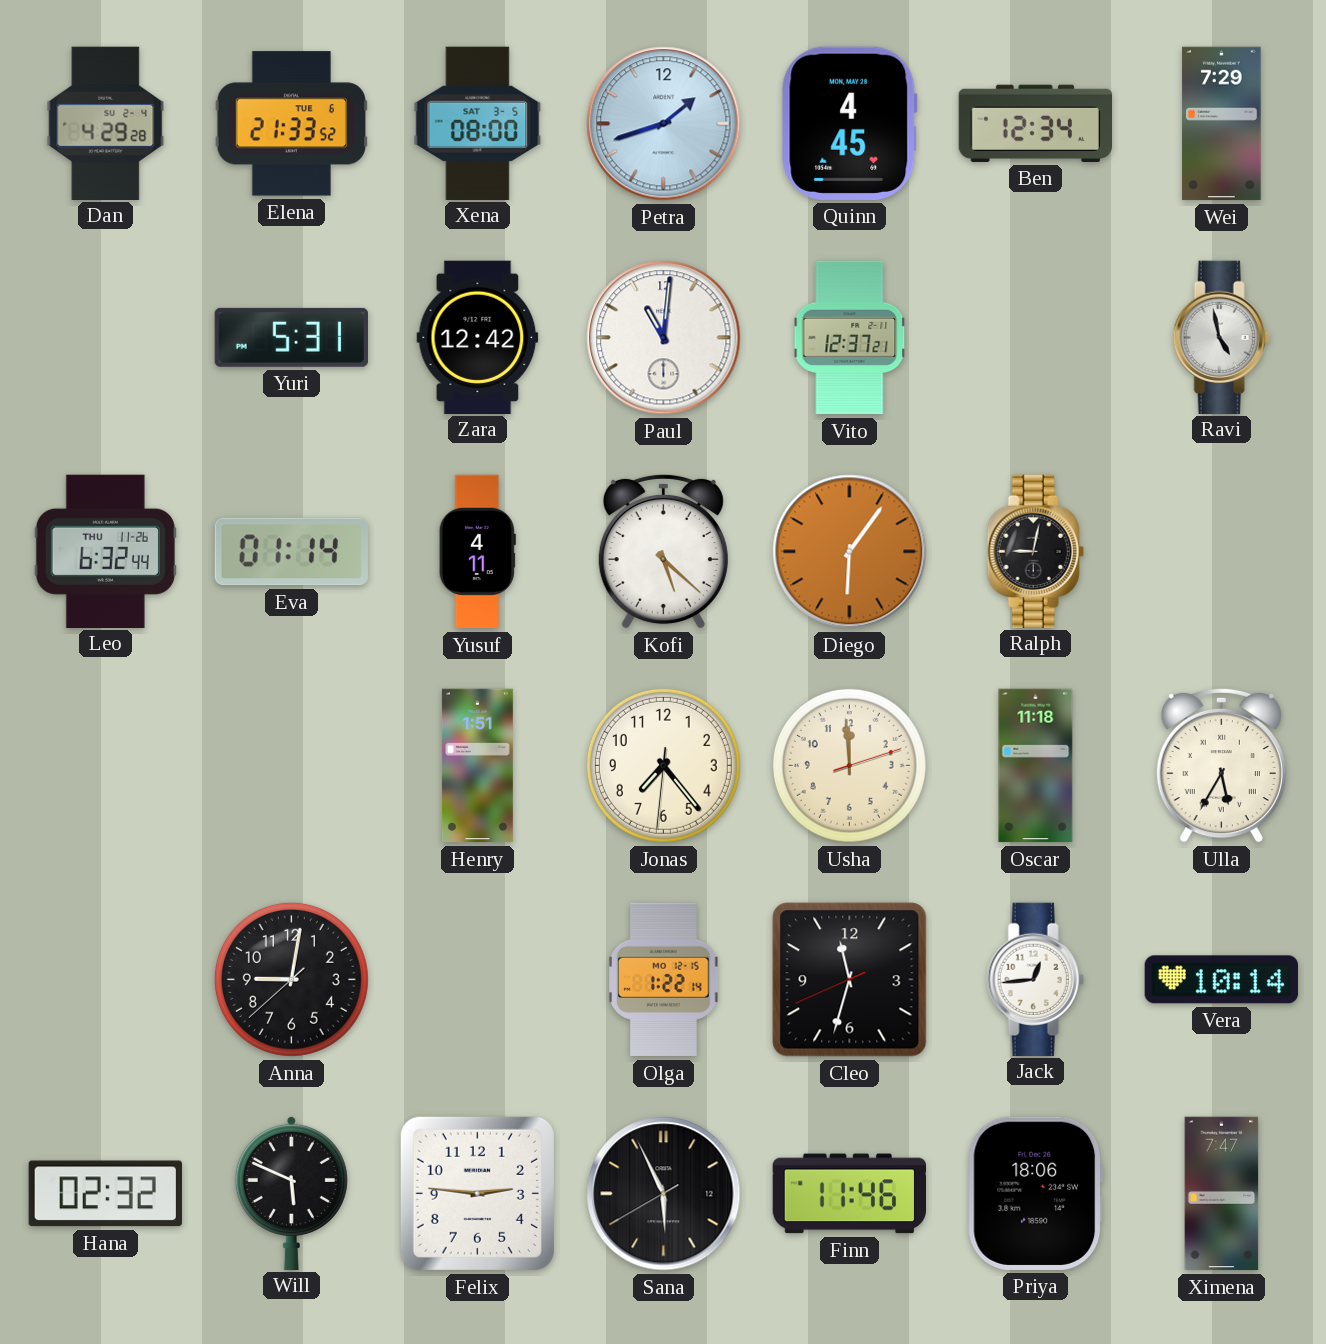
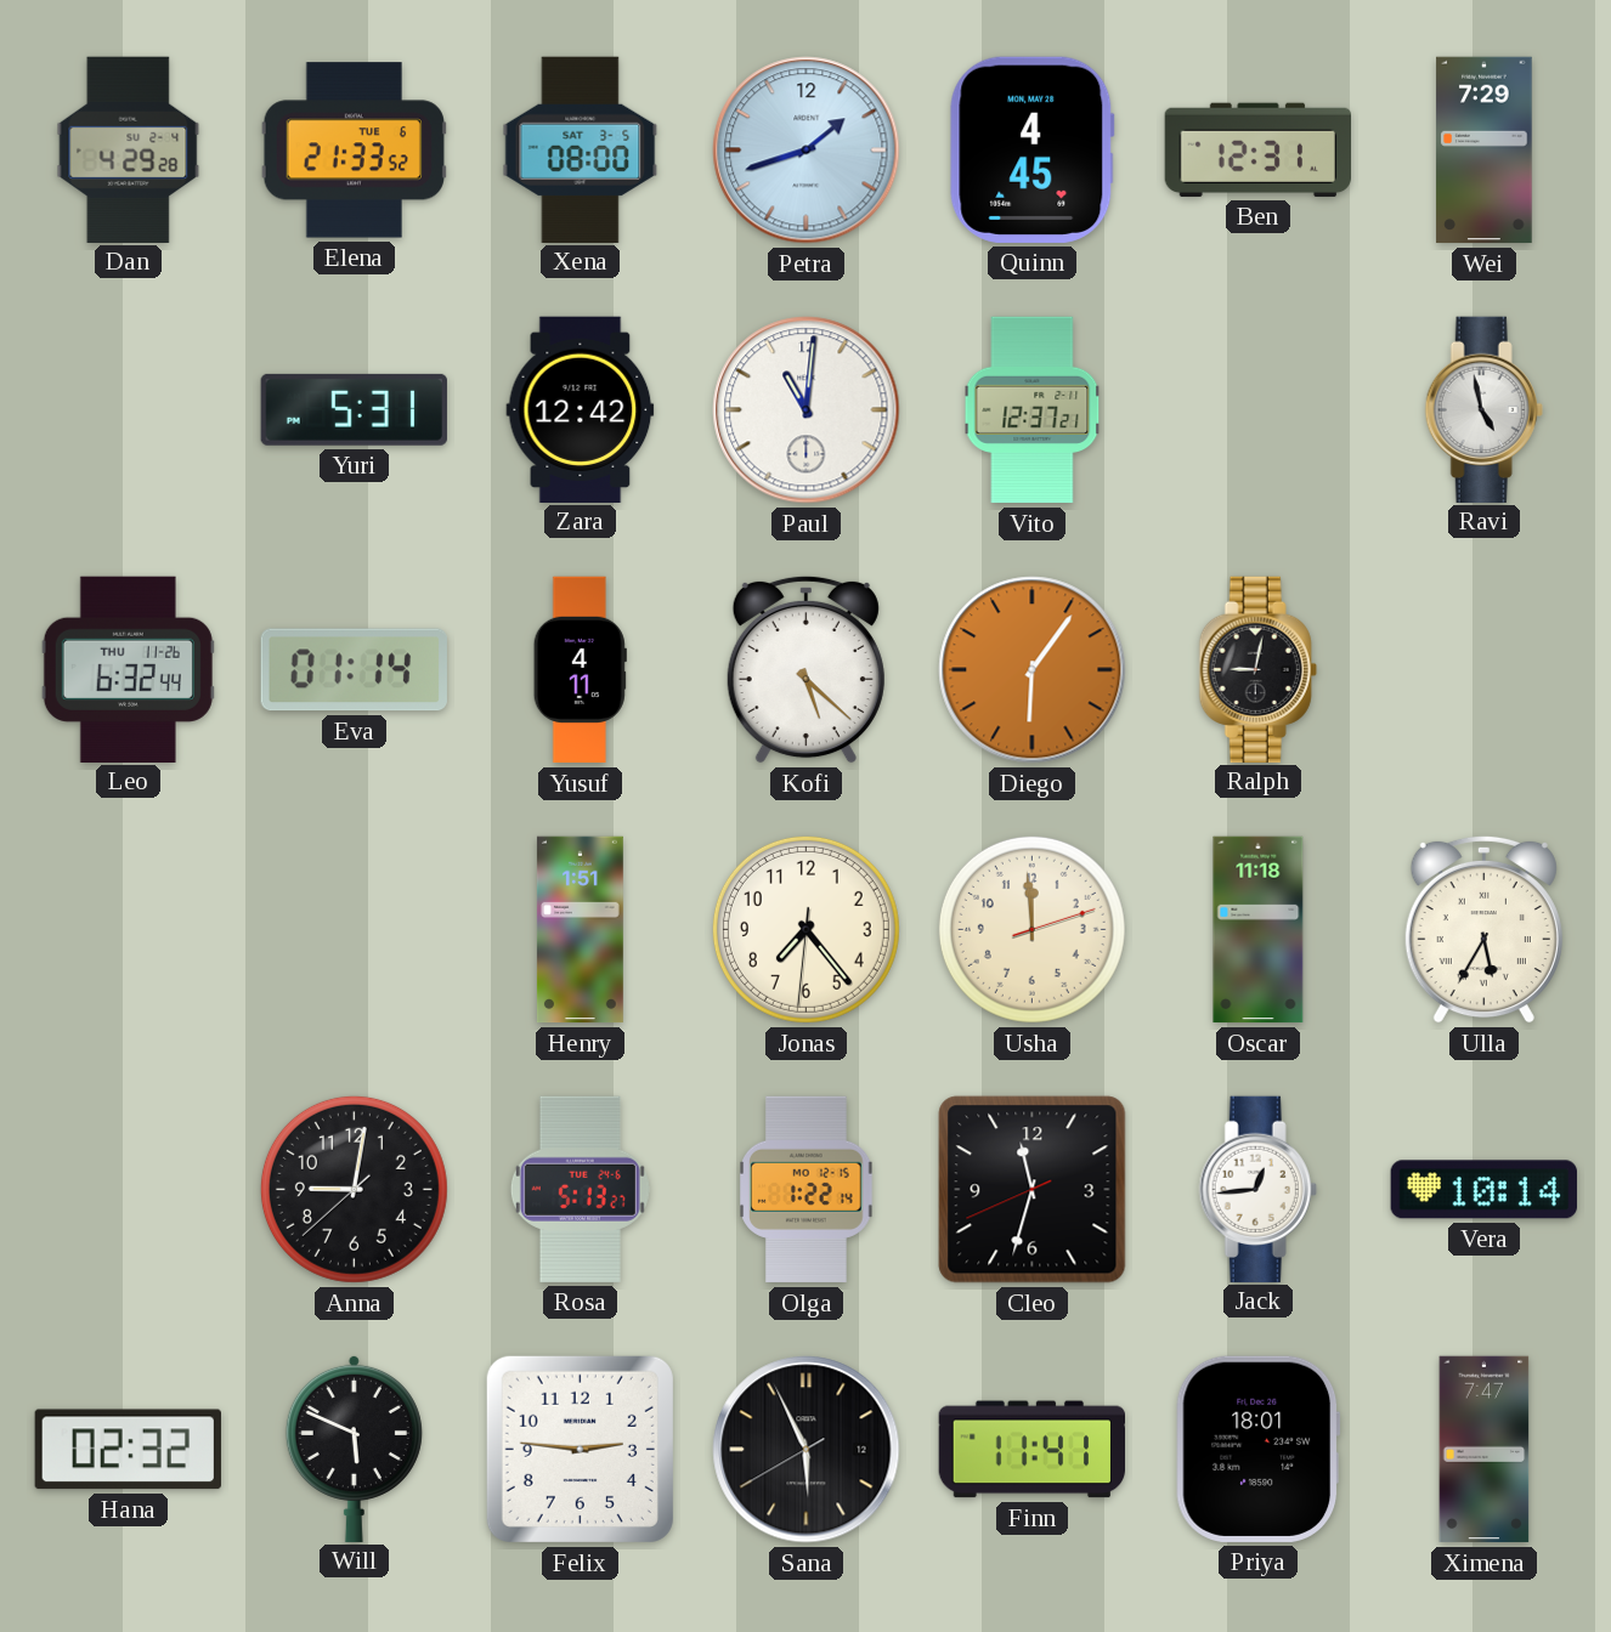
Ben: 12:34 -> 12:31 (1257, 149)
Rosa: none -> 5:13 (580, 1189)
Finn: 11:46 -> 11:41 (1031, 1450)
Priya: 18:06 -> 18:01 (1259, 1449)
